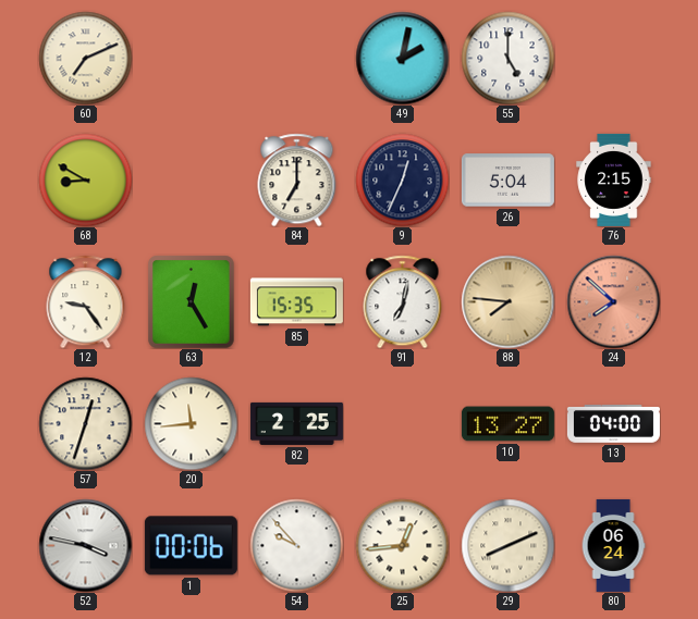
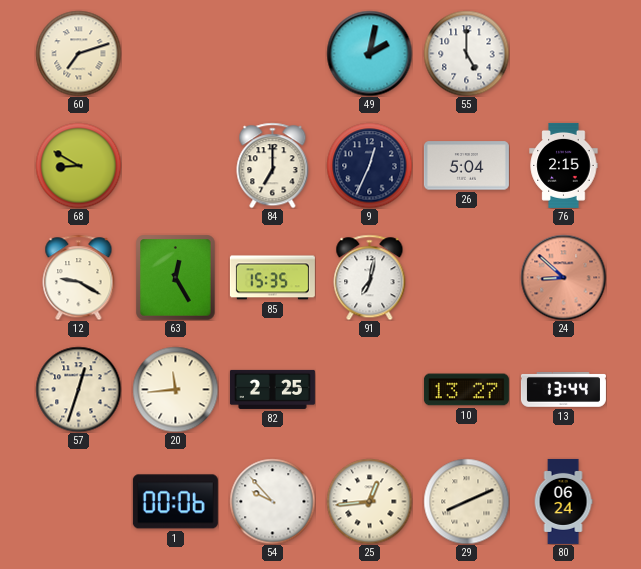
60: 7:11 -> 7:12 (78, 53)
12: 9:24 -> 9:20 (79, 277)
88: 7:46 -> none (507, 301)
24: 7:52 -> 8:52 (563, 277)
13: 04:00 -> 13:44 (563, 390)
52: 3:47 -> none (85, 545)
